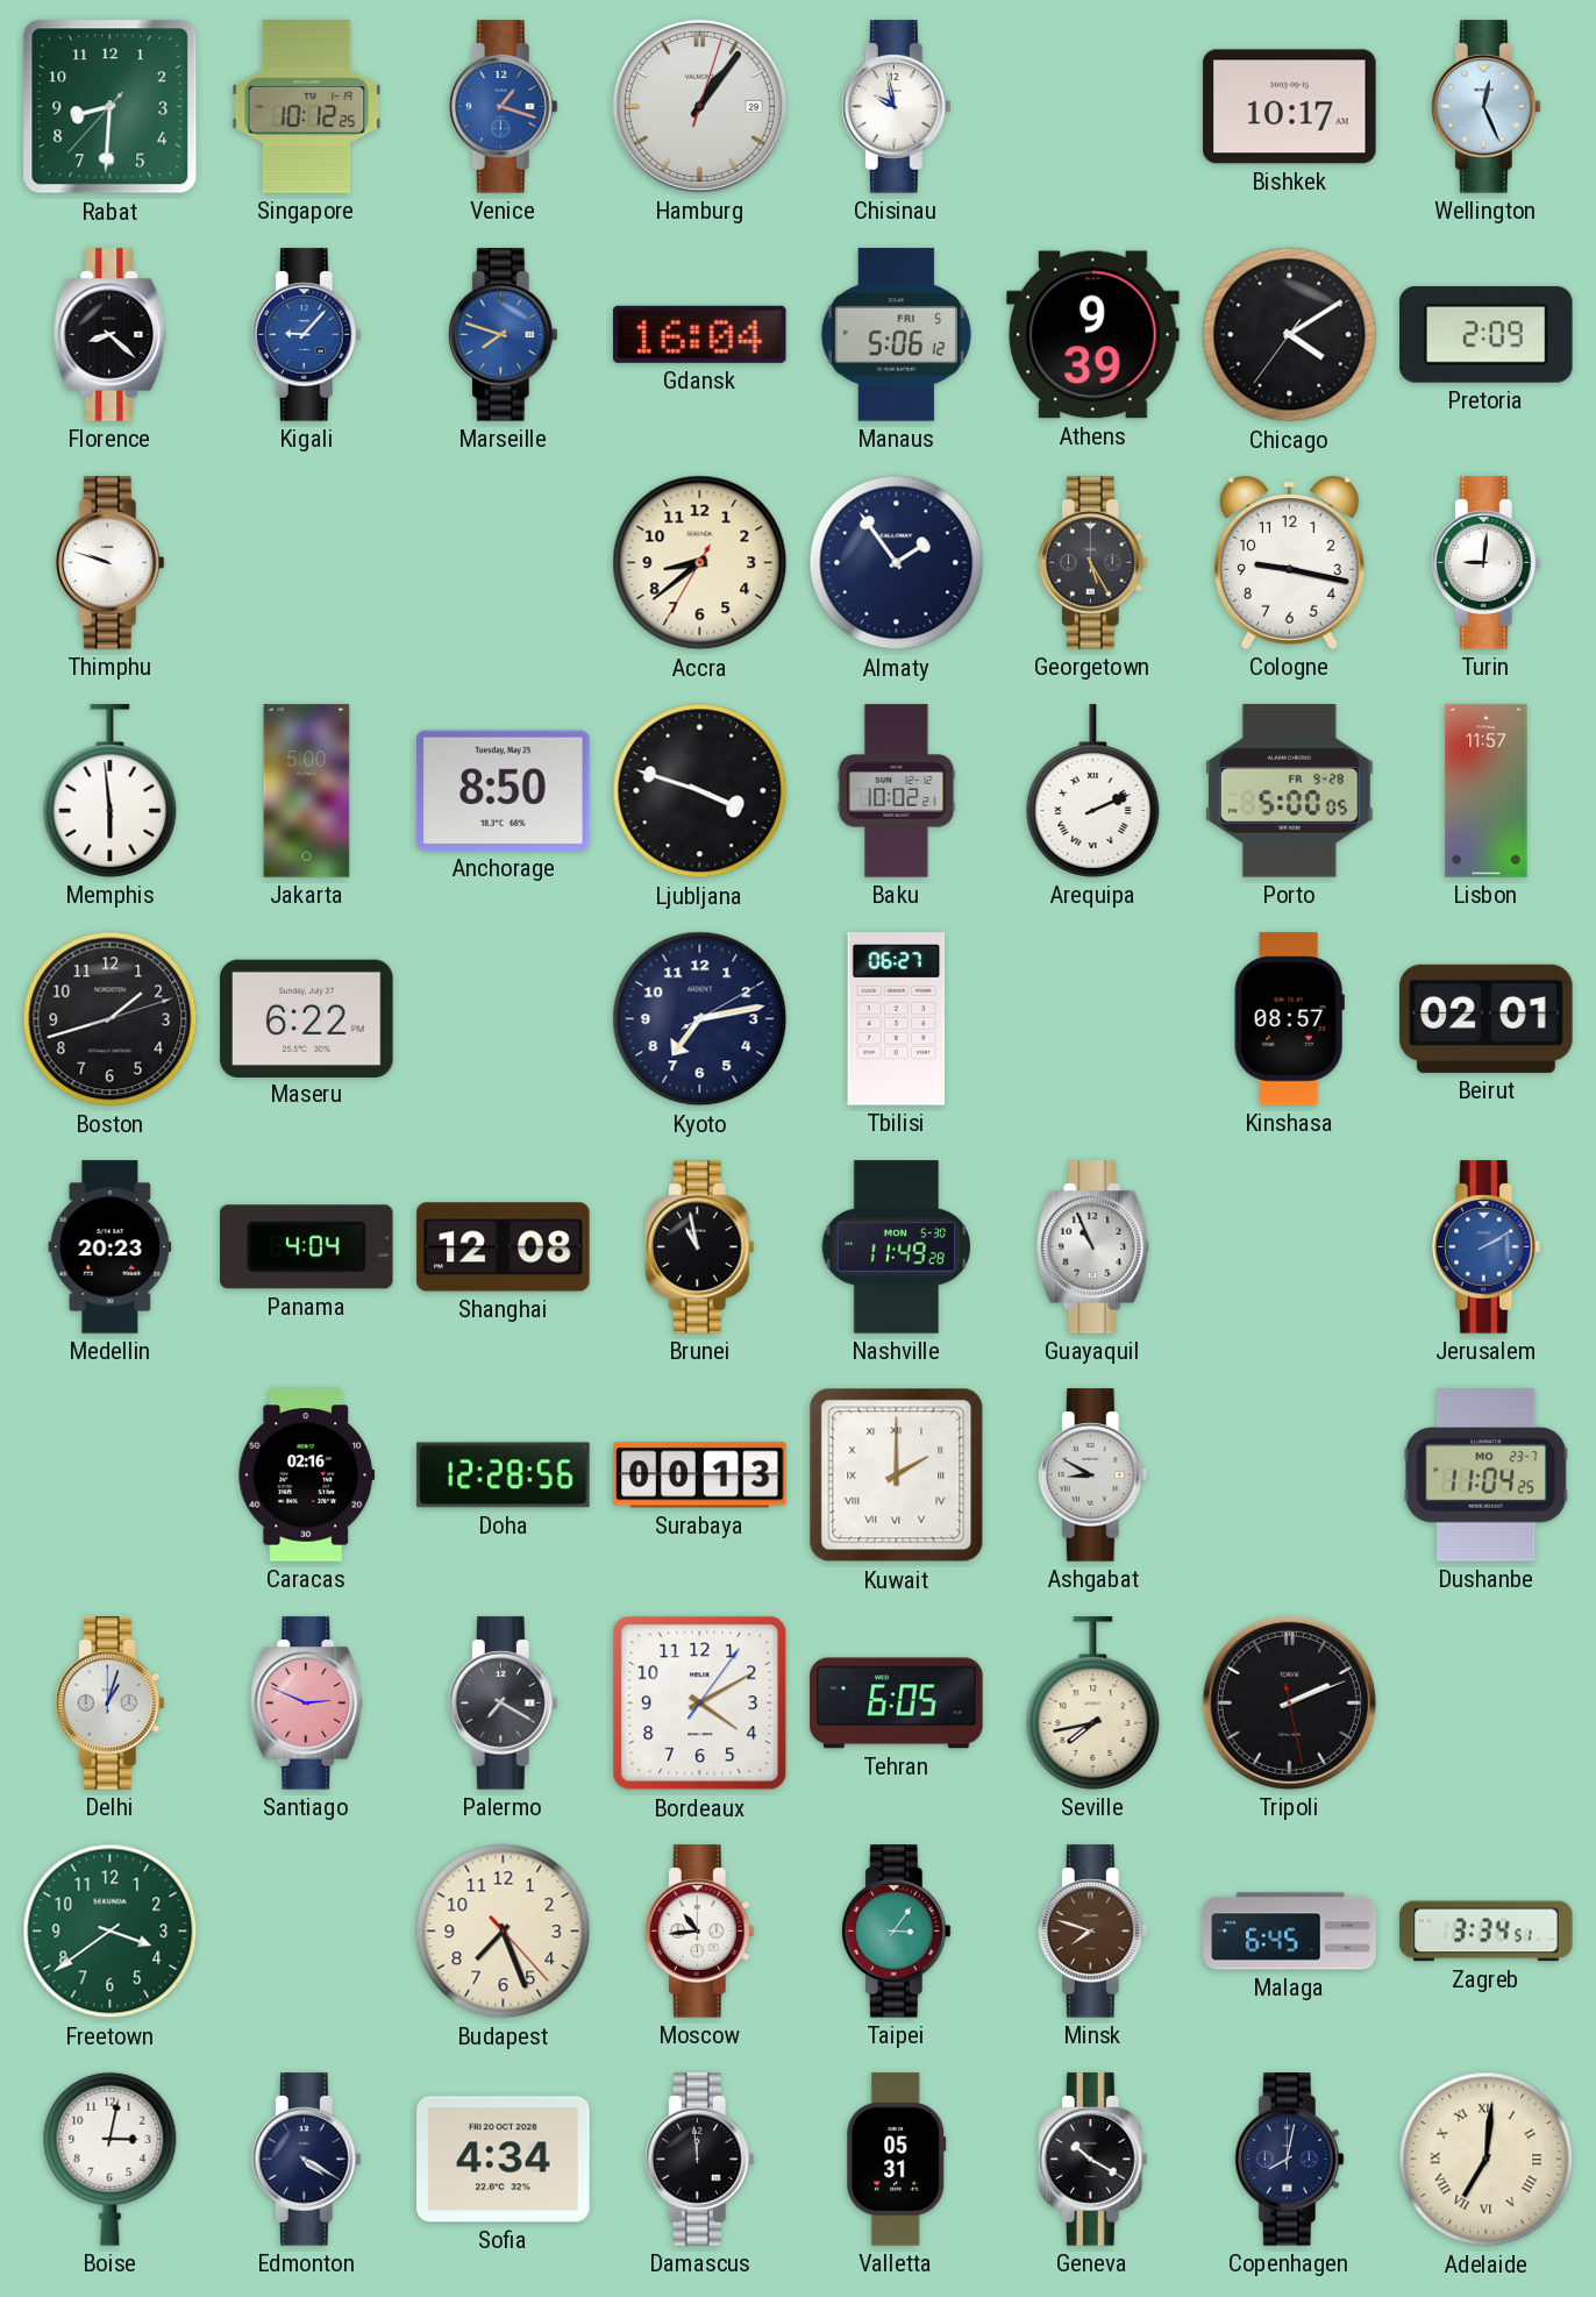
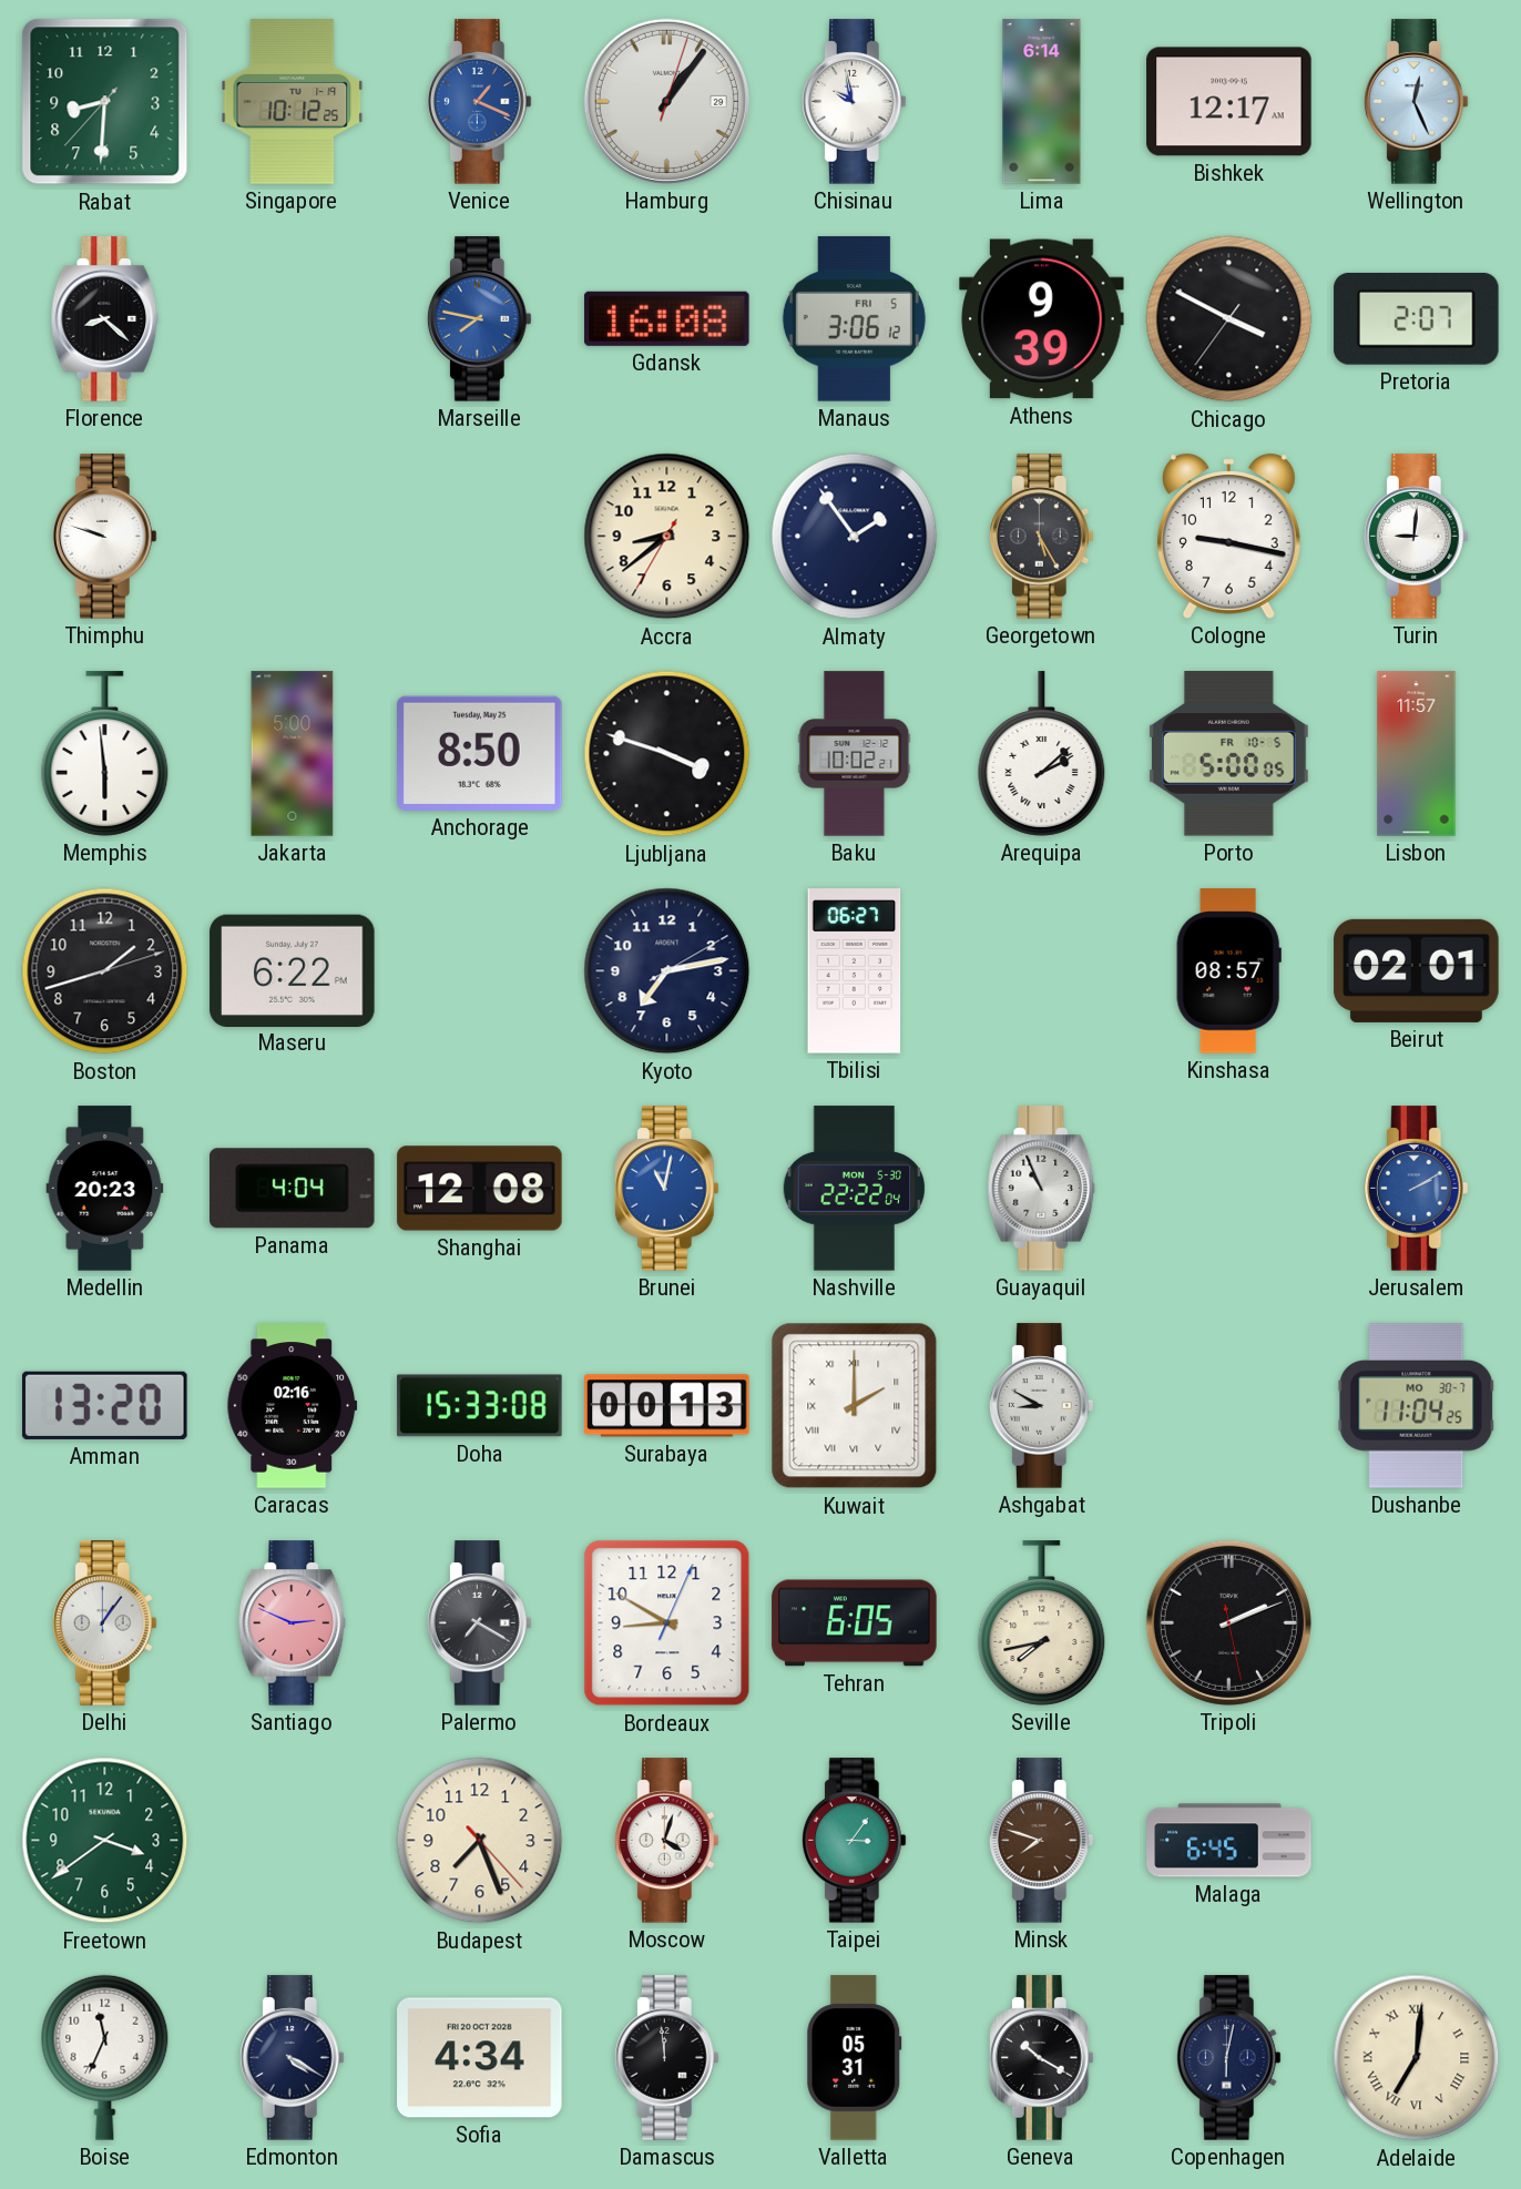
Venice: 1:18 -> 1:19 (479, 102)
Lima: none -> 6:14 (1042, 102)
Bishkek: 10:17 -> 12:17 (1229, 102)
Kigali: 9:07 -> none (306, 335)
Marseille: 7:48 -> 7:47 (479, 319)
Gdansk: 16:04 -> 16:08 (667, 318)
Manaus: 5:06 -> 3:06 (854, 319)
Chicago: 4:09 -> 3:49 (1229, 319)
Pretoria: 2:09 -> 2:07 (1417, 318)
Arequipa: 2:11 -> 2:08 (1042, 754)
Porto date: FR 9-28 -> FR 10-5 (1228, 754)
Brunei: 10:58 -> 11:02 (666, 1189)
Brunei dial: black -> blue (666, 1189)
Nashville: 11:49 -> 22:22 (855, 1189)
Amman: none -> 13:20 (105, 1405)
Doha: 12:28 -> 15:33 (480, 1406)
Dushanbe date: MO 23-7 -> MO 30-7 (1417, 1406)
Delhi: 1:03 -> 1:06 (104, 1623)
Bordeaux: 4:10 -> 8:50 (667, 1623)
Moscow: 10:44 -> 4:03 (666, 1841)
Zagreb: 3:34 -> none (1487, 1932)
Boise: 3:02 -> 11:34 (105, 2057)
Copenhagen: 8:02 -> 6:02 (1228, 2058)
